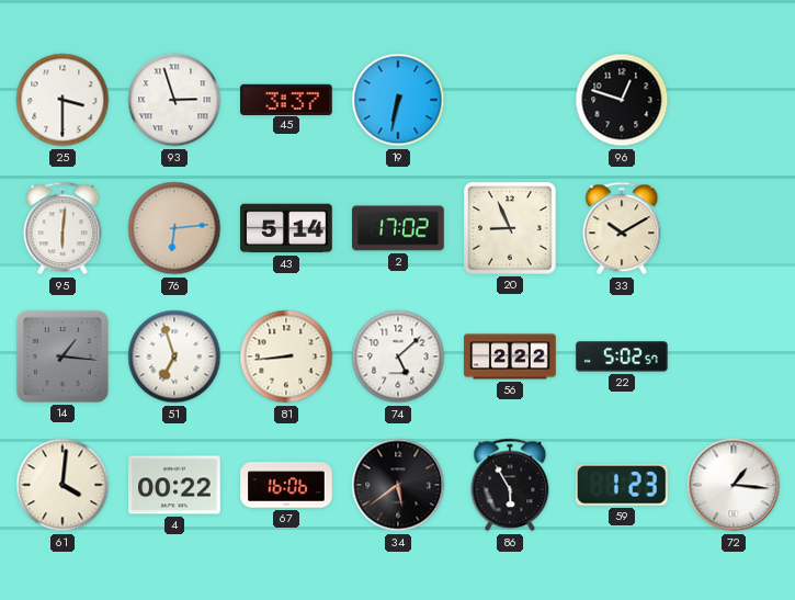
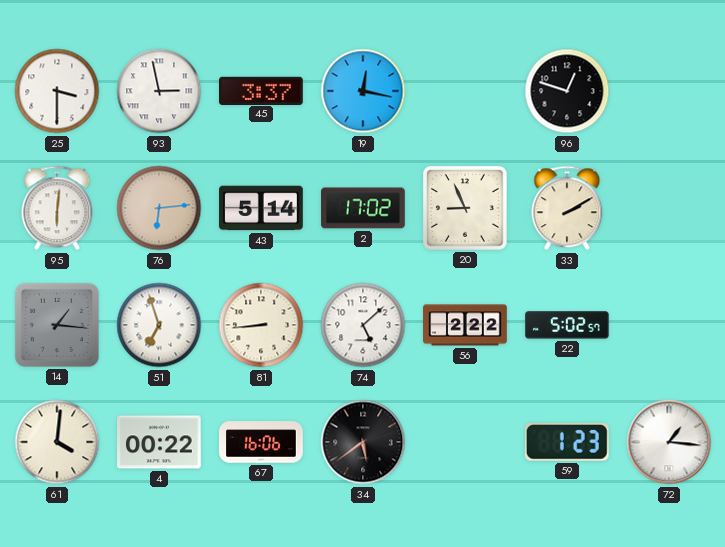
93: 2:57 -> 2:58 (159, 91)
19: 6:32 -> 12:17 (363, 91)
33: 10:10 -> 2:10 (567, 208)
86: 5:55 -> none (510, 485)
